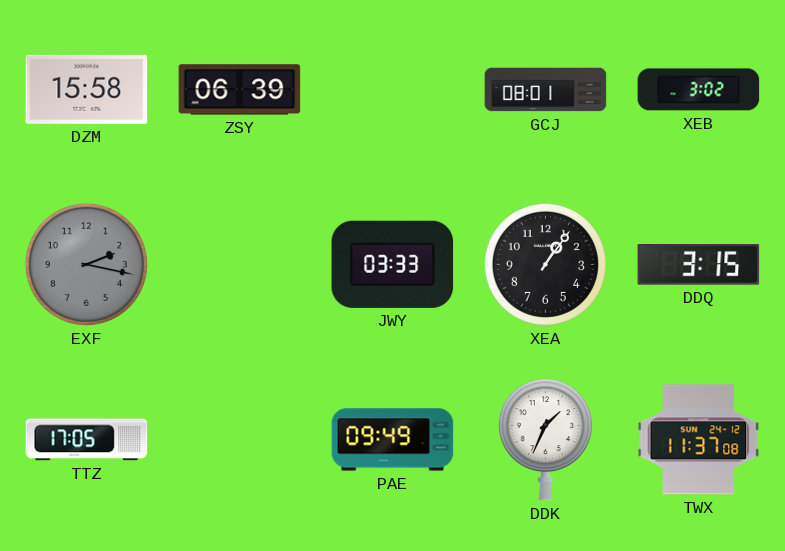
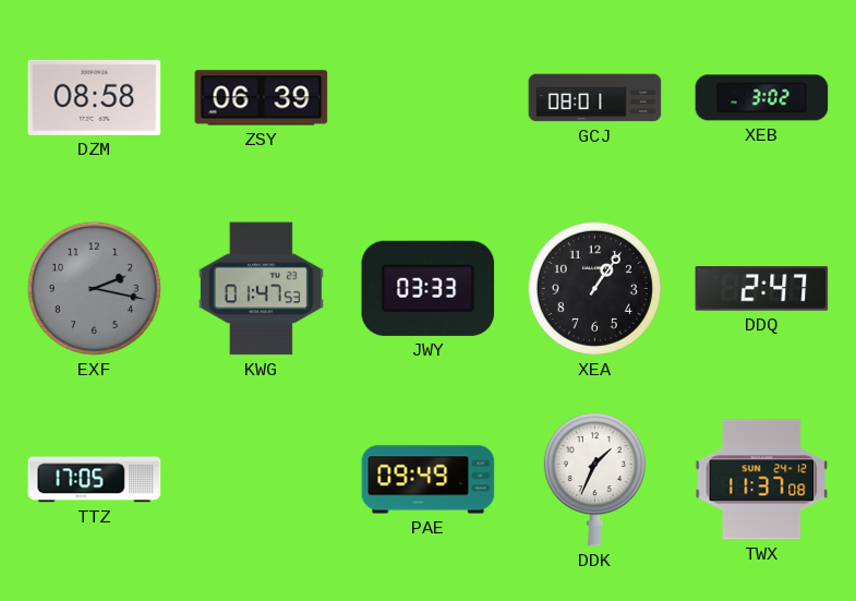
DZM: 15:58 -> 08:58 (95, 97)
KWG: none -> 01:47 (261, 289)
DDQ: 3:15 -> 2:47 (762, 289)
